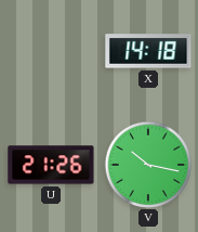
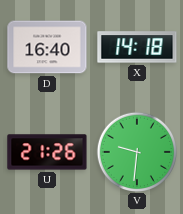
D: none -> 16:40 (47, 47)
V: 10:17 -> 9:31 (136, 151)
